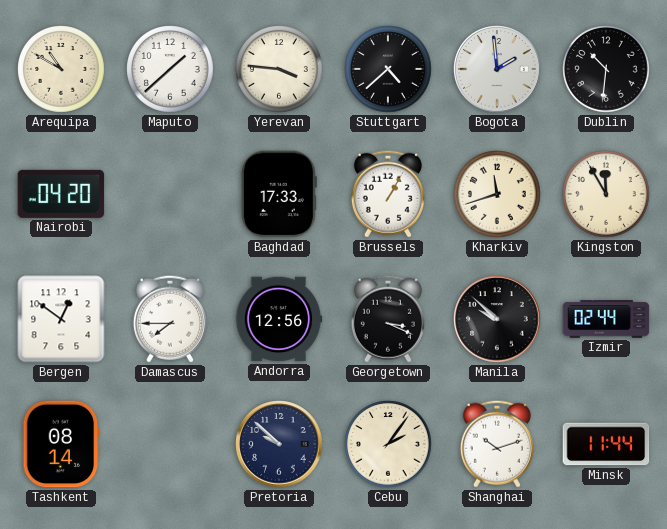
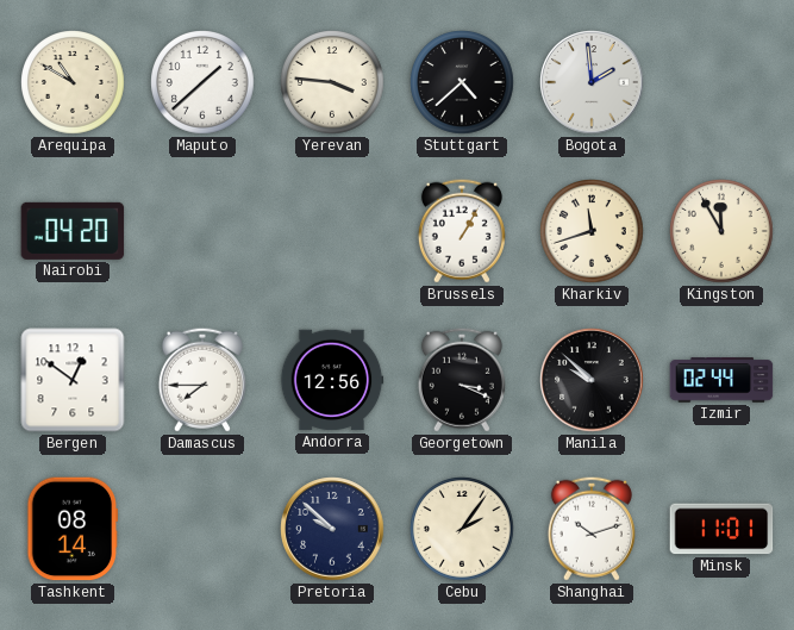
Dublin: 10:31 -> none (606, 69)
Baghdad: 17:33 -> none (279, 194)
Minsk: 11:44 -> 11:01 (721, 529)
